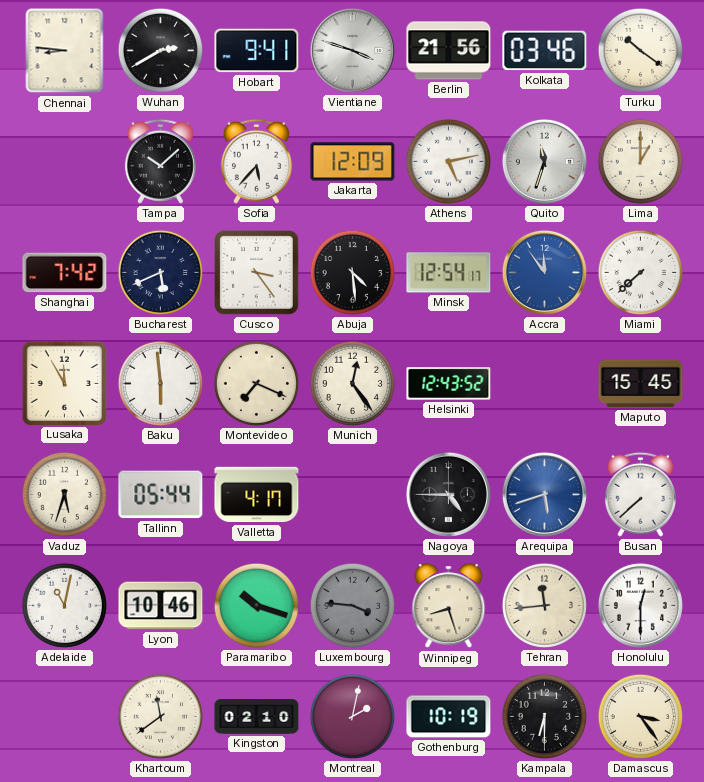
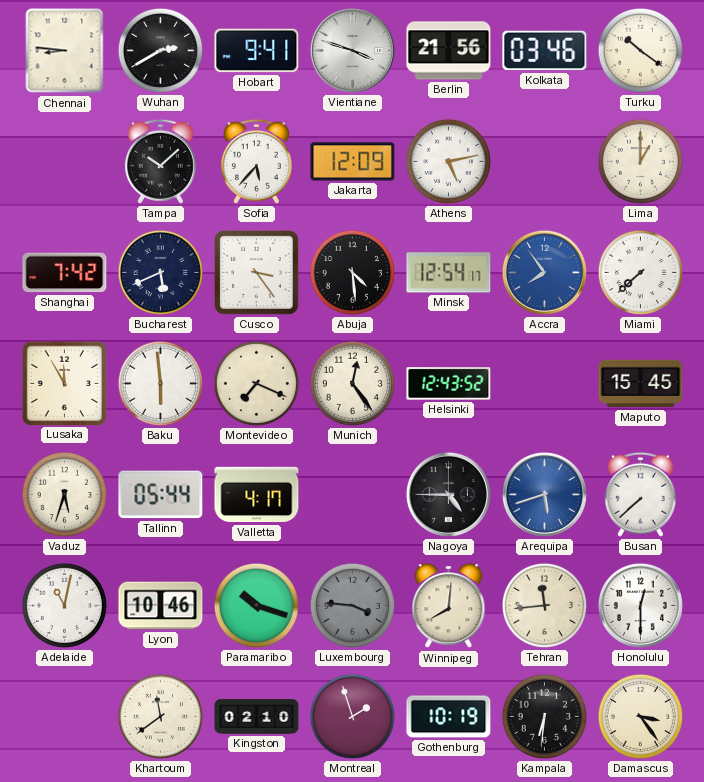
Quito: 11:33 -> none (544, 161)
Accra: 11:54 -> 7:54 (544, 272)
Winnipeg: 8:27 -> 8:01 (449, 606)
Montreal: 2:02 -> 1:57 (352, 716)
Kampala: 6:30 -> 6:31 (544, 716)
